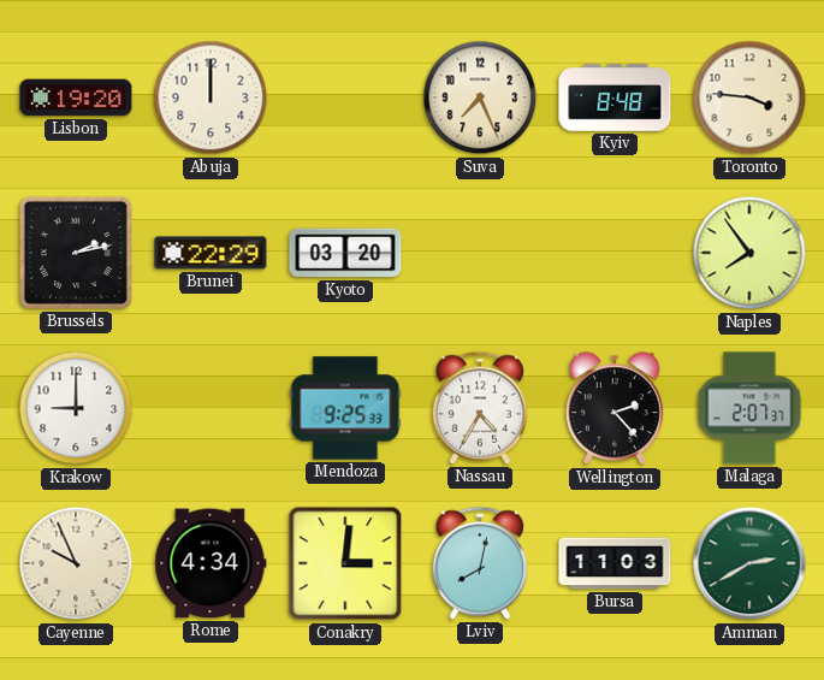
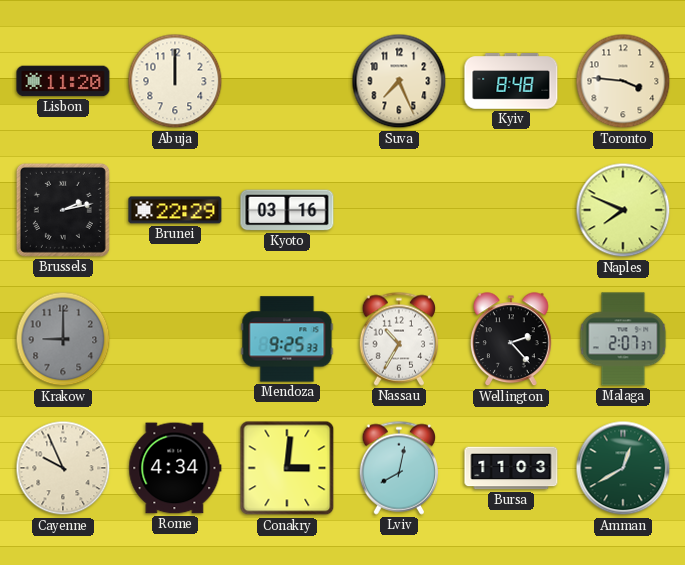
Lisbon: 19:20 -> 11:20 (63, 81)
Kyoto: 03:20 -> 03:16 (287, 210)
Naples: 7:54 -> 7:49 (623, 210)
Krakow dial: white -> grey (63, 339)
Nassau: 4:35 -> 10:35 (399, 339)
Amman: 2:40 -> 12:40 (623, 468)
